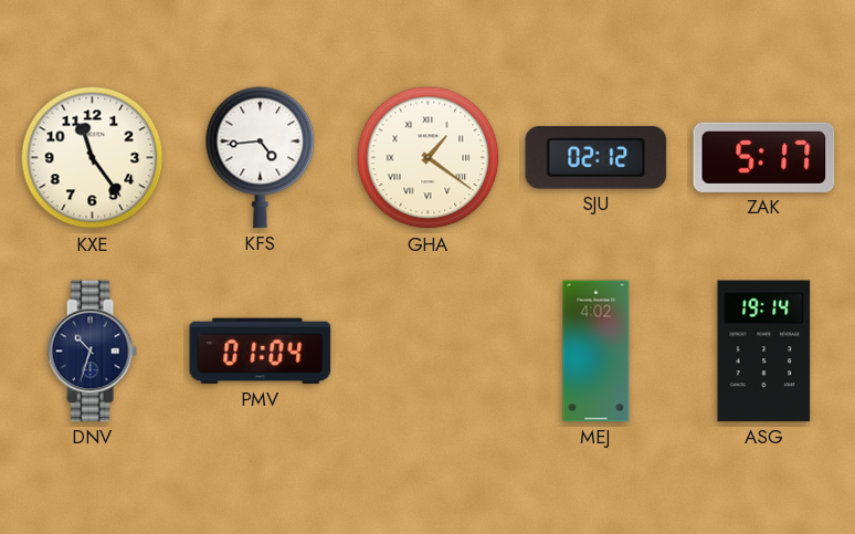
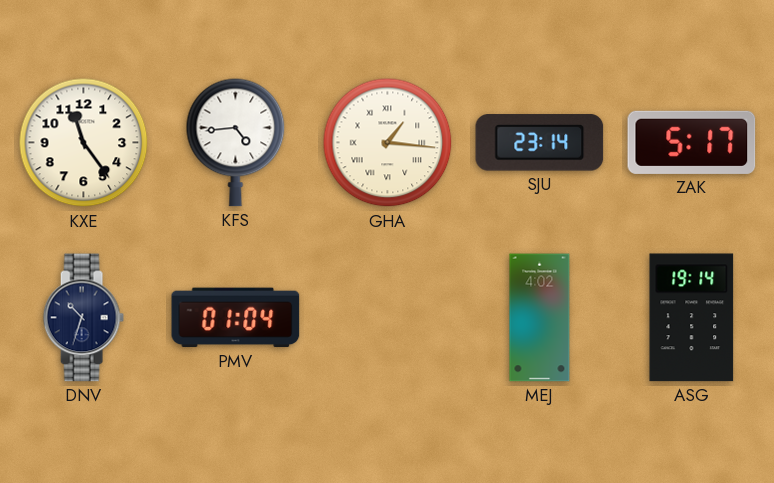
GHA: 1:21 -> 1:16 (388, 143)
SJU: 02:12 -> 23:14 (540, 143)
